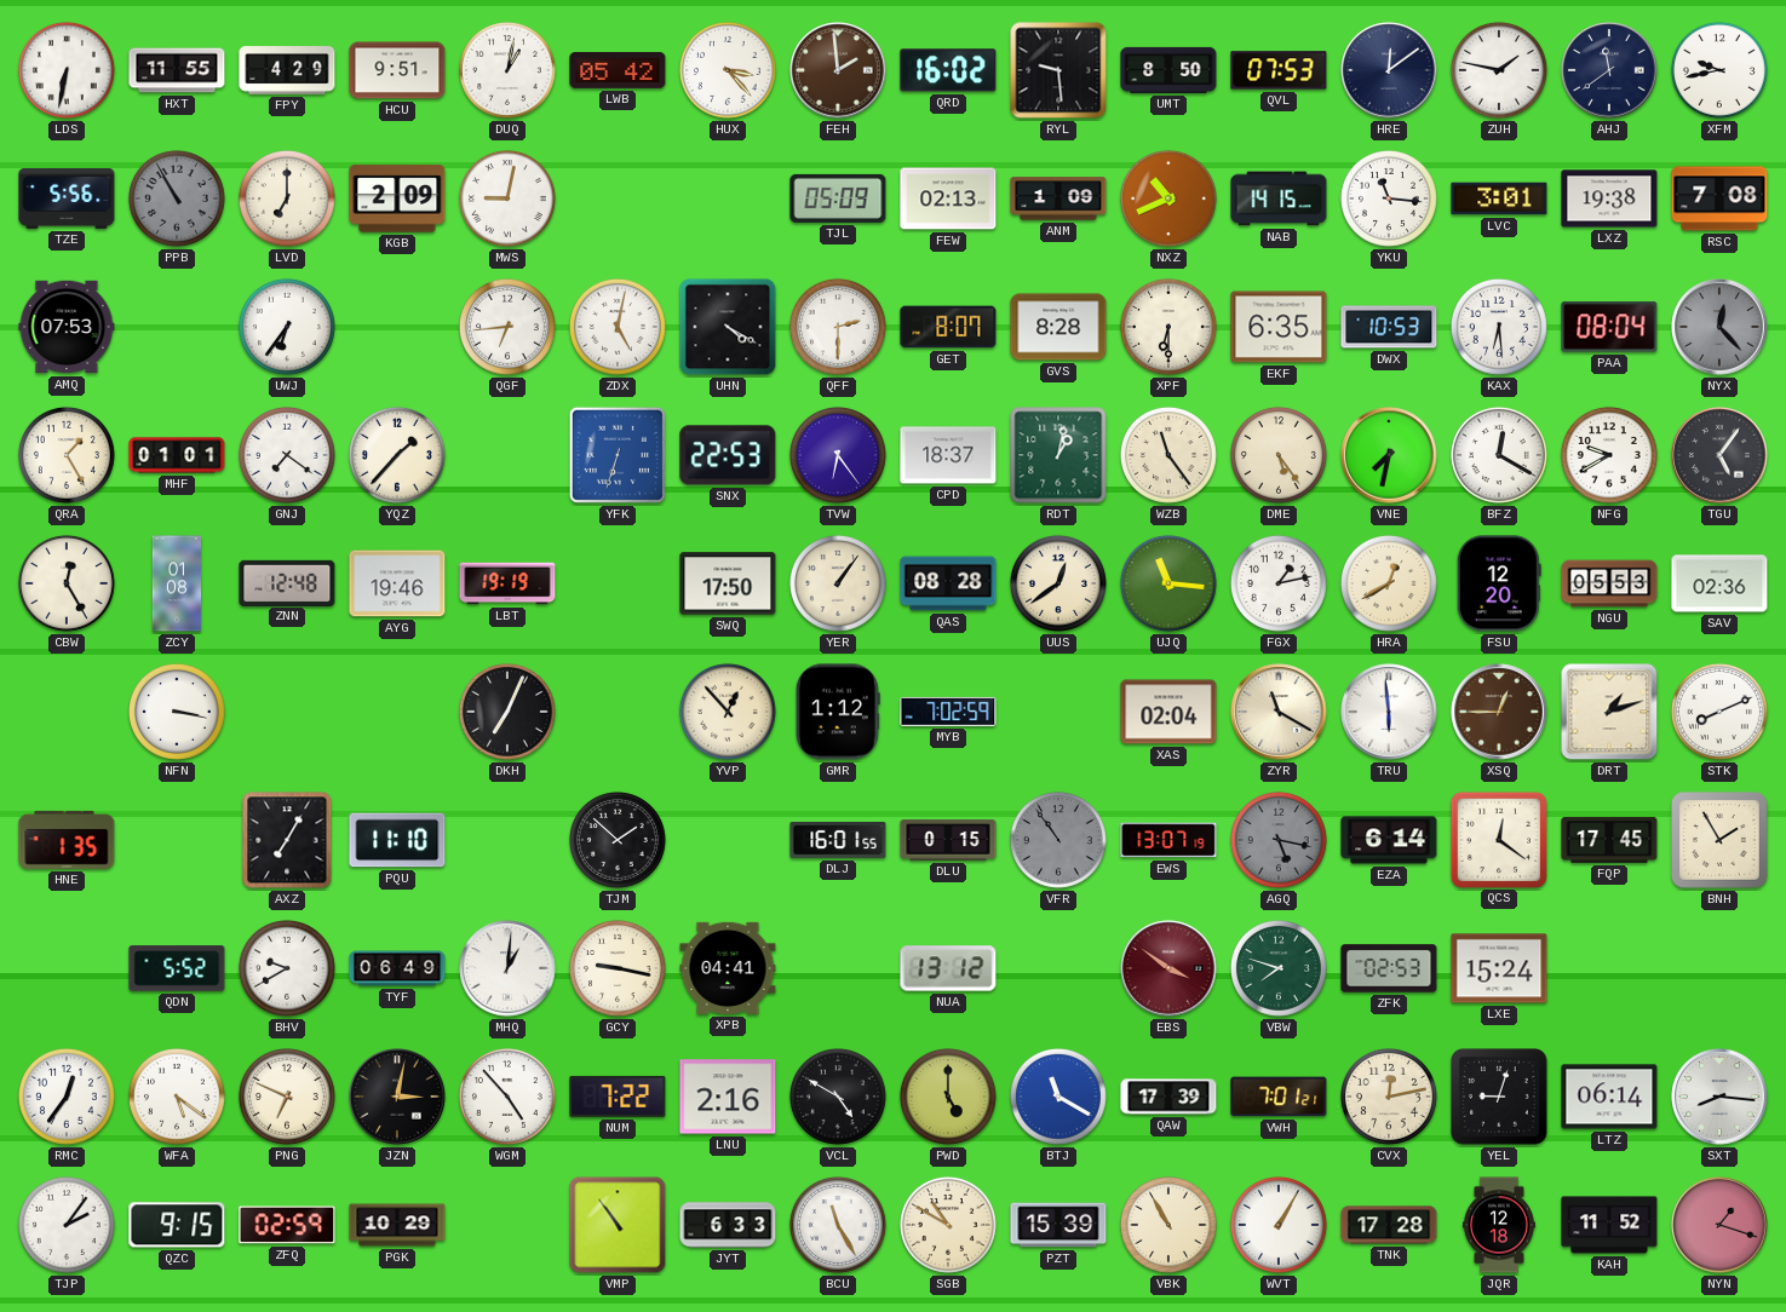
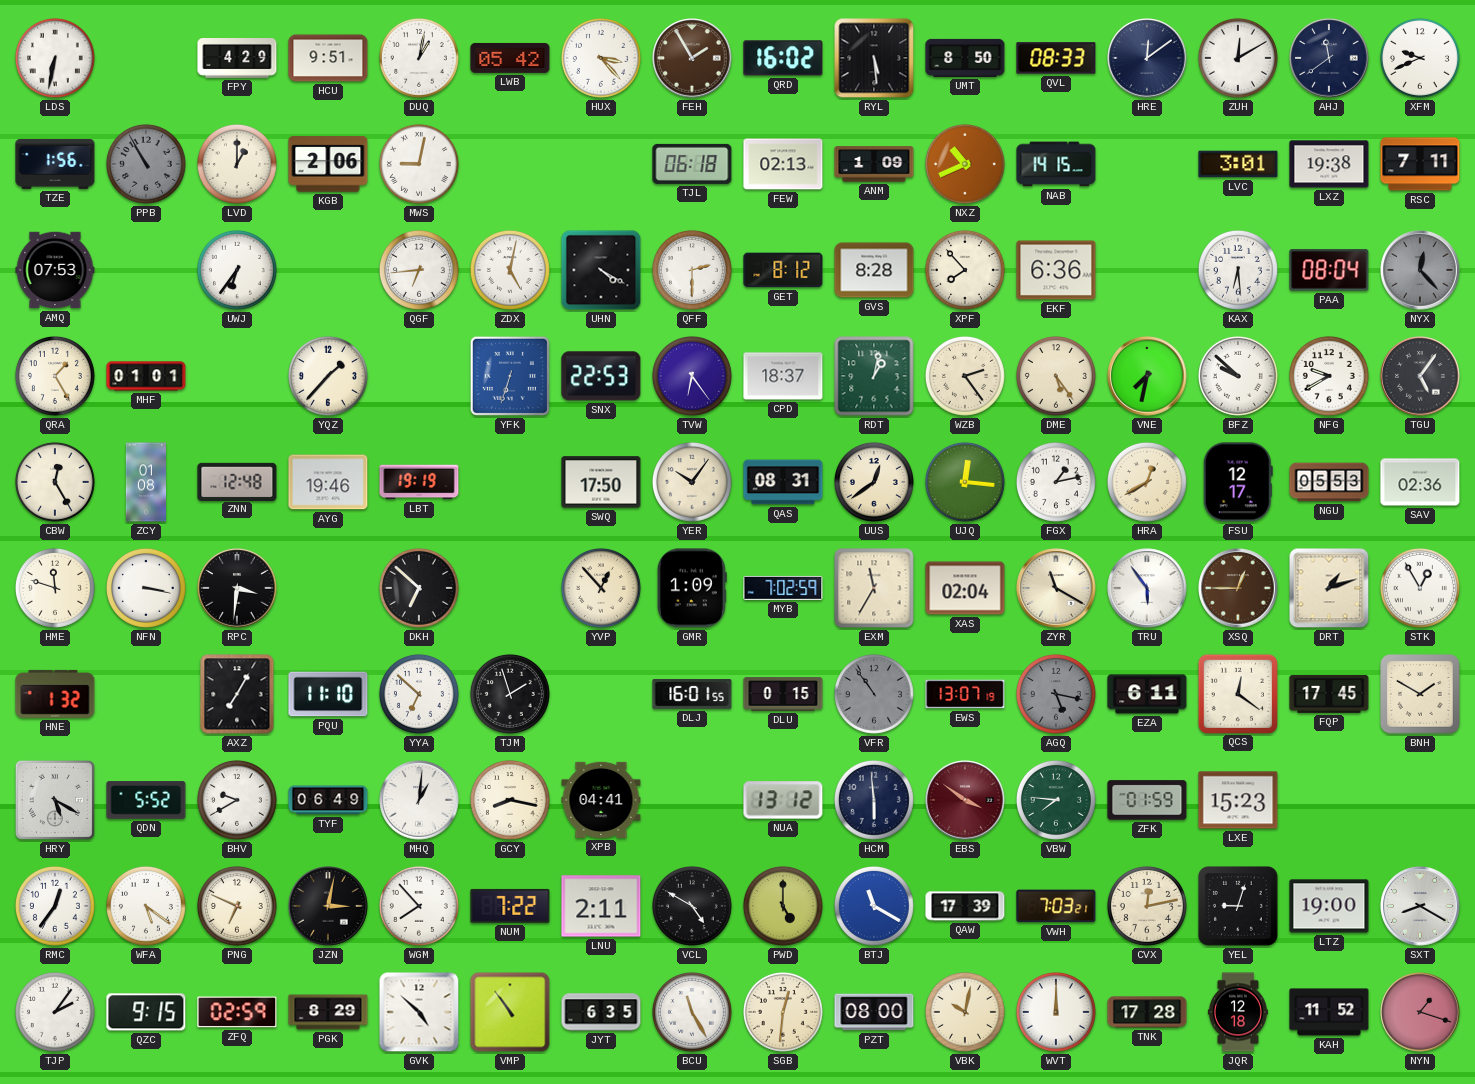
HXT: 11:55 -> none (177, 70)
FEH: 1:59 -> 1:55 (692, 58)
RYL: 9:29 -> 5:29 (874, 58)
QVL: 07:53 -> 08:33 (1056, 58)
ZUH: 1:47 -> 12:10 (1238, 58)
XFM: 9:43 -> 9:41 (1420, 58)
TZE: 5:56 -> 1:56 (55, 164)
LVD: 7:00 -> 1:00 (237, 164)
KGB: 2:09 -> 2:06 (328, 164)
TJL: 05:09 -> 06:18 (692, 164)
YKU: 11:16 -> none (1389, 198)
RSC: 7:08 -> 7:11 (1420, 164)
GET: 8:07 -> 8:12 (783, 270)
XPF: 6:30 -> 7:53 (965, 270)
EKF: 6:35 -> 6:36 (1056, 270)
DWX: 10:53 -> none (1389, 327)
GNJ: 7:21 -> none (287, 455)
WZB: 11:24 -> 2:24 (965, 376)
BFZ: 12:20 -> 9:52 (1238, 376)
YER: 1:06 -> 10:06 (692, 482)
QAS: 08:28 -> 08:31 (783, 482)
UJQ: 11:16 -> 12:16 (965, 482)
FSU: 12:20 -> 12:17 (1238, 482)
HME: none -> 11:48 (55, 588)
RPC: none -> 3:31 (237, 588)
DKH: 7:04 -> 6:52 (419, 588)
GMR: 1:12 -> 1:09 (692, 588)
EXM: none -> 11:35 (874, 588)
TRU: 5:59 -> 5:54 (1147, 588)
STK: 8:11 -> 12:55 (1420, 588)
HNE: 1:35 -> 1:32 (55, 694)
YYA: none -> 6:52 (419, 694)
TJM: 1:52 -> 1:57 (510, 694)
EZA: 6:14 -> 6:11 (1147, 694)
BNH: 1:55 -> 1:50 (1420, 694)
HRY: none -> 5:20 (55, 800)
GCY: 9:17 -> 8:17 (510, 800)
HCM: none -> 5:59 (874, 800)
VBW: 7:48 -> 7:46 (1056, 800)
ZFK: 02:53 -> 01:59 (1147, 800)
LXE: 15:24 -> 15:23 (1238, 800)
WGM: 4:53 -> 7:53 (419, 906)
LNU: 2:16 -> 2:11 (601, 906)
VWH: 7:01 -> 7:03 (1056, 906)
LTZ: 06:14 -> 19:00 (1329, 906)
SXT: 8:16 -> 8:20 (1420, 906)
PGK: 10:29 -> 8:29 (328, 1012)
GVK: none -> 4:52 (419, 1012)
JYT: 6:33 -> 6:35 (601, 1012)
SGB: 10:50 -> 12:31 (783, 1012)
PZT: 15:39 -> 08:00 (874, 1012)
VBK: 10:55 -> 10:02 (965, 1012)
WVT: 1:05 -> 12:00 (1056, 1012)
